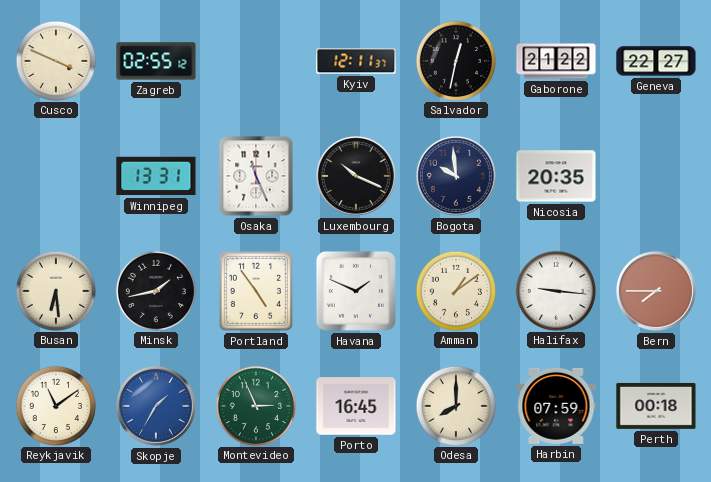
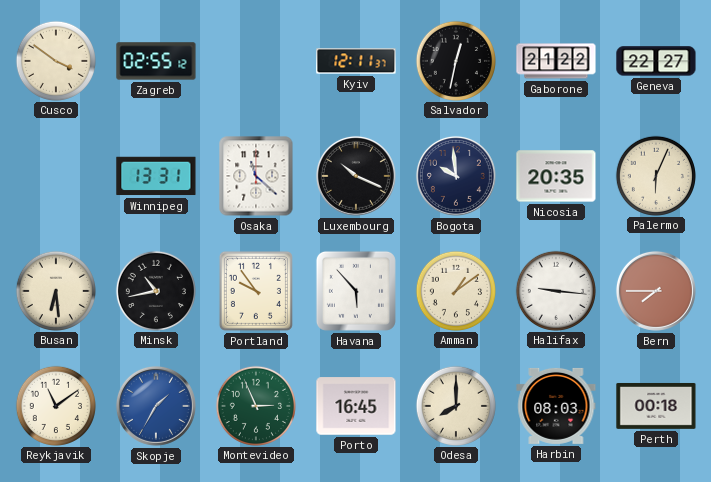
Cusco: 3:49 -> 3:51 (55, 60)
Osaka: 11:26 -> 11:22 (256, 176)
Palermo: none -> 6:04 (655, 175)
Minsk: 1:43 -> 10:43 (155, 290)
Portland: 4:54 -> 9:54 (256, 291)
Havana: 1:49 -> 5:53 (356, 291)
Harbin: 07:59 -> 08:03 (556, 406)
